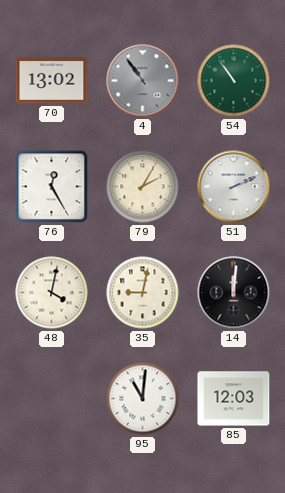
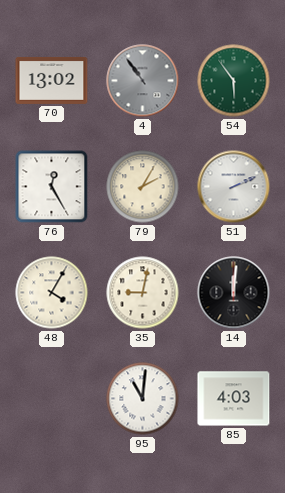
54: 10:54 -> 5:54 (234, 81)
48: 4:02 -> 4:05 (52, 293)
85: 12:03 -> 4:03 (234, 399)
